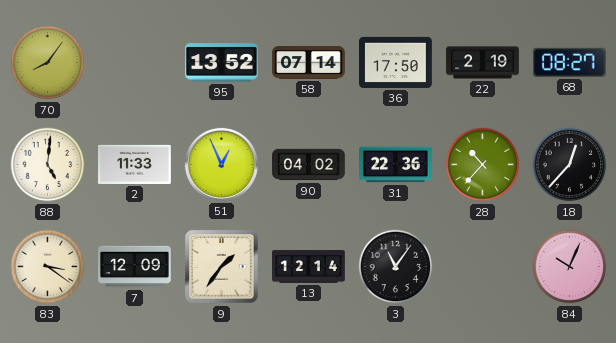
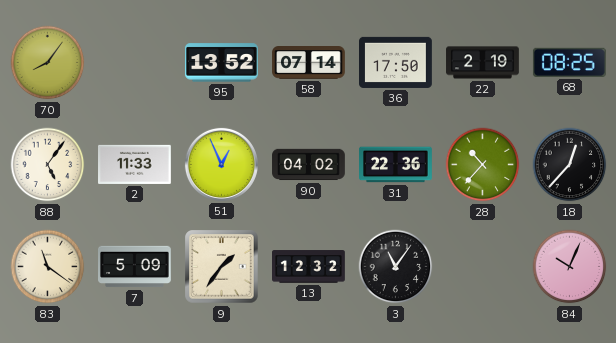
68: 08:27 -> 08:25 (569, 62)
88: 5:01 -> 5:06 (48, 165)
83: 3:21 -> 11:21 (48, 267)
7: 12:09 -> 5:09 (135, 267)
13: 12:14 -> 12:32 (309, 267)
